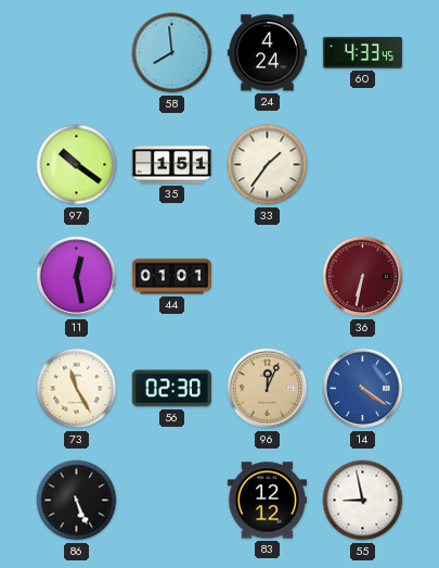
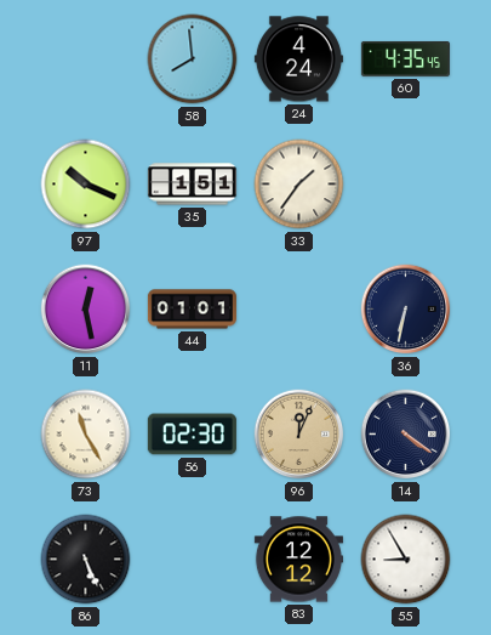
60: 4:33 -> 4:35 (405, 58)
97: 10:21 -> 10:19 (86, 185)
36 dial: burgundy -> navy (406, 310)
14 dial: blue -> navy (406, 435)
55: 8:58 -> 8:55 (406, 560)
